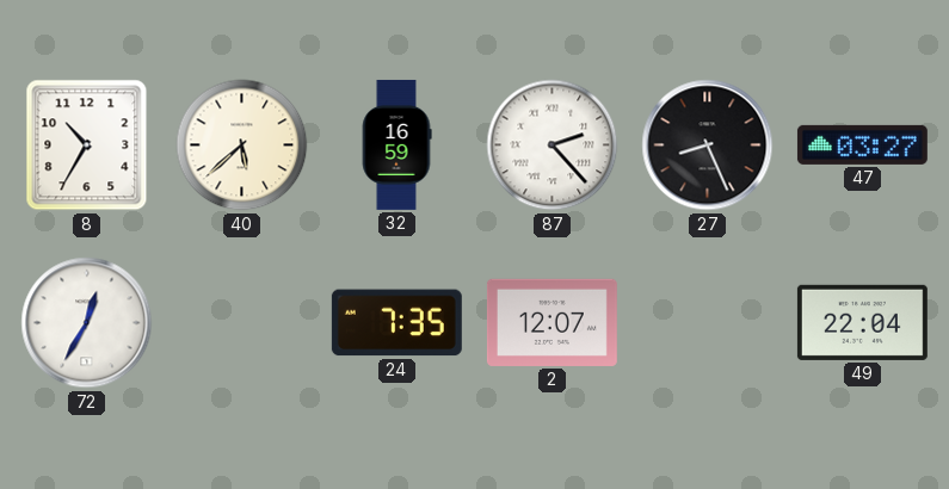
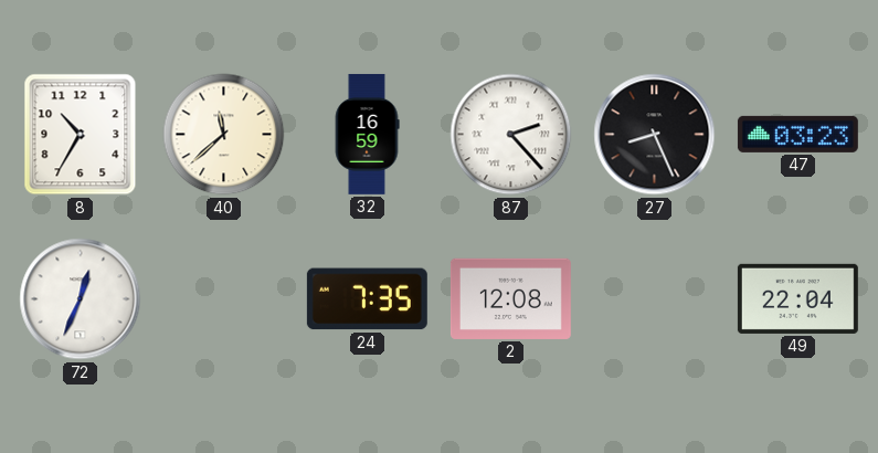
40: 5:38 -> 11:38 (224, 135)
47: 03:27 -> 03:23 (797, 134)
72: 12:35 -> 12:34 (81, 299)
2: 12:07 -> 12:08 (510, 298)
